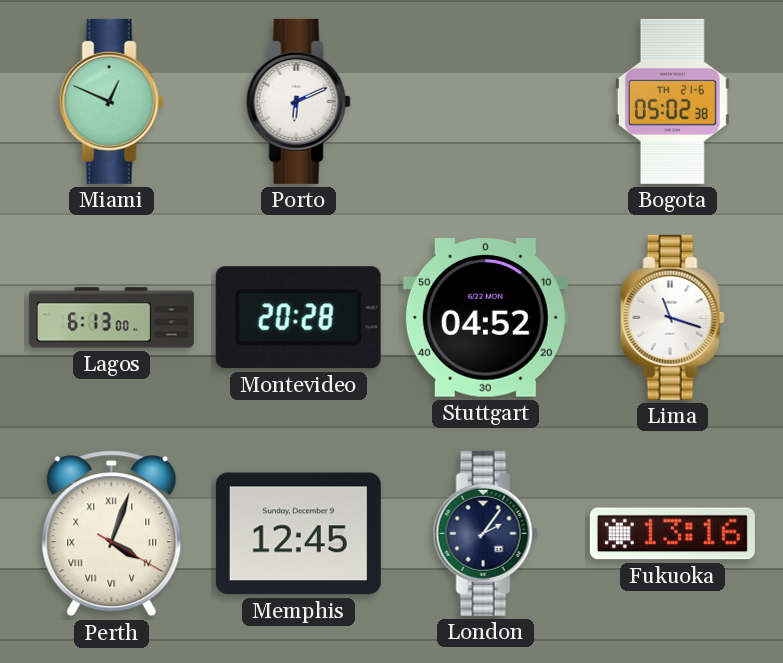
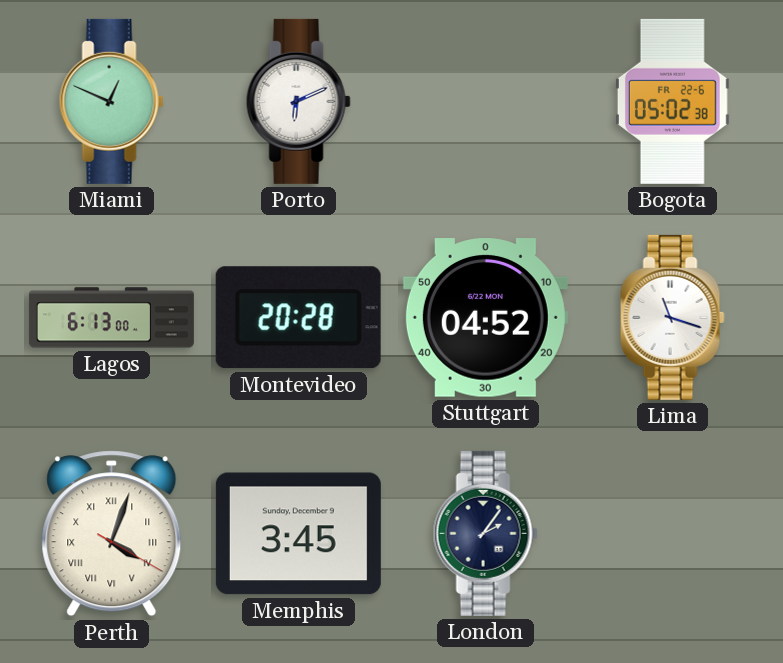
Bogota date: TH 21-6 -> FR 22-6 (672, 101)
Memphis: 12:45 -> 3:45 (298, 534)
Fukuoka: 13:16 -> none (672, 534)
